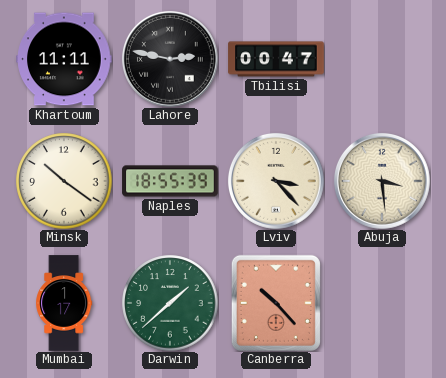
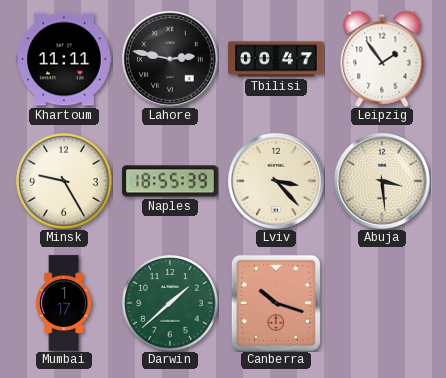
Leipzig: none -> 1:54 (382, 59)
Minsk: 10:21 -> 9:25 (64, 181)
Canberra: 10:23 -> 10:18 (276, 303)
